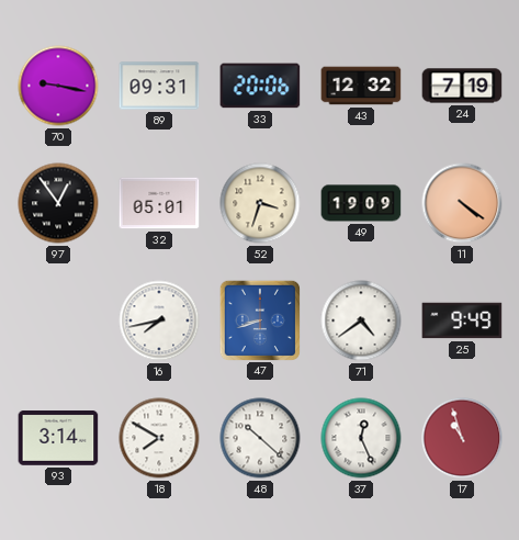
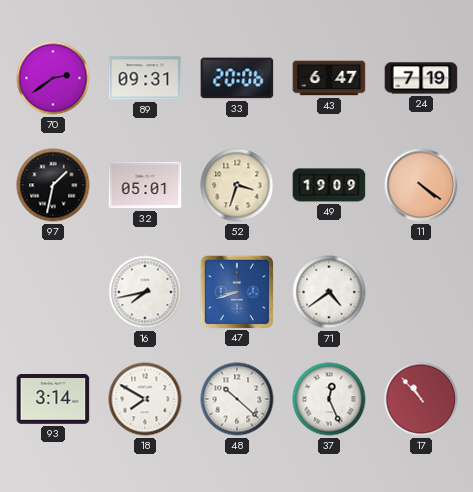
70: 9:17 -> 2:39 (53, 78)
43: 12:32 -> 6:47 (329, 78)
97: 12:54 -> 1:32 (53, 185)
25: 9:49 -> none (462, 320)
17: 10:57 -> 10:53 (421, 399)
